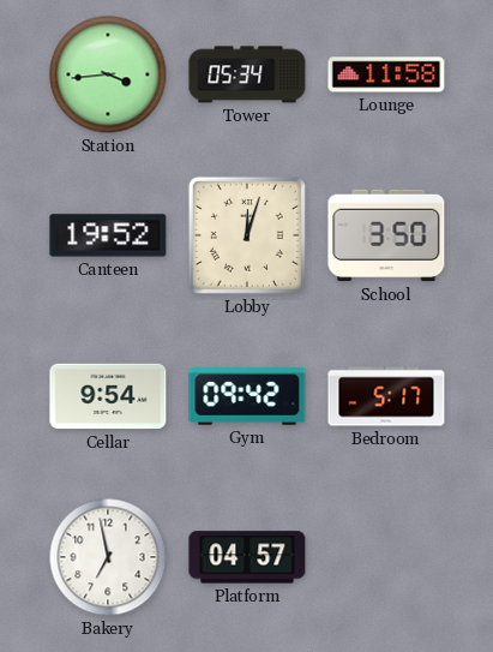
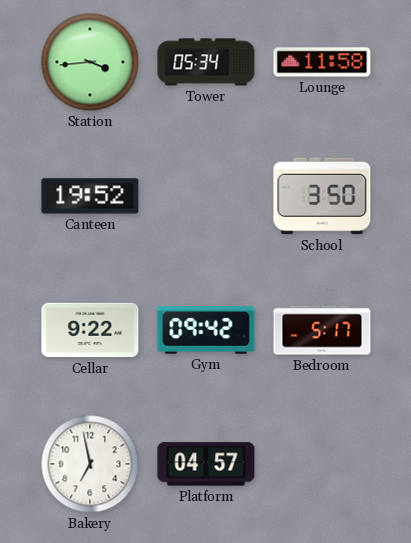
Lobby: 12:03 -> none (247, 235)
Cellar: 9:54 -> 9:22 (90, 330)
